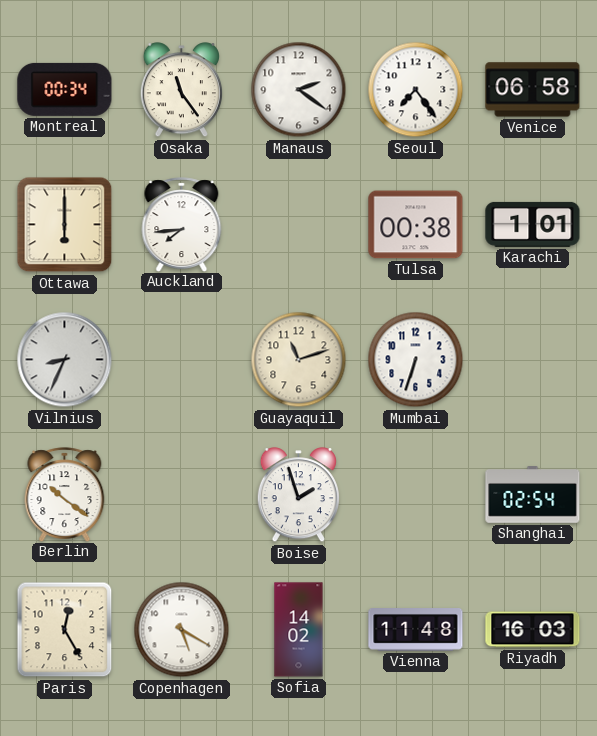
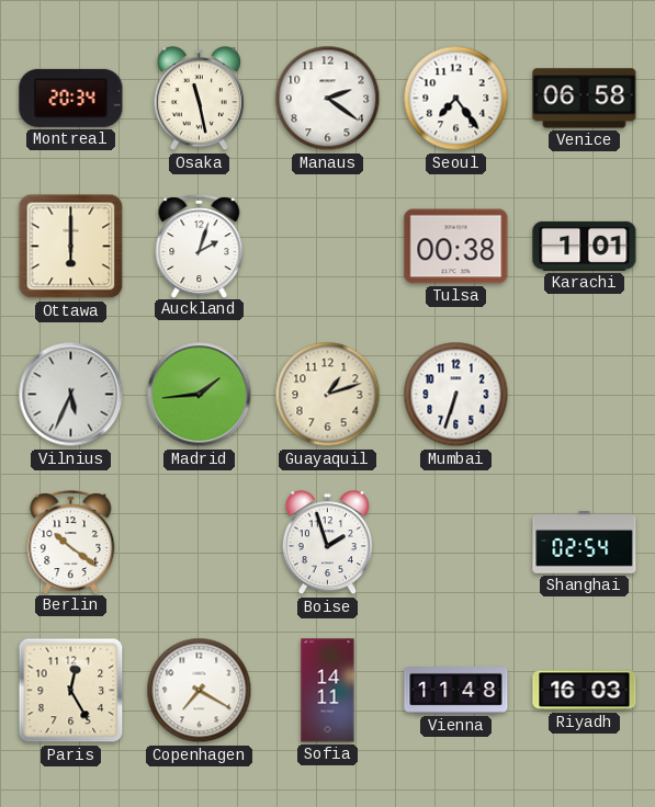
Montreal: 00:34 -> 20:34 (71, 98)
Osaka: 11:24 -> 11:28 (199, 99)
Auckland: 7:44 -> 2:03 (200, 246)
Vilnius: 8:34 -> 5:34 (71, 395)
Madrid: none -> 1:44 (200, 395)
Guayaquil: 11:12 -> 1:12 (328, 395)
Copenhagen: 5:20 -> 7:20 (200, 691)
Sofia: 14:02 -> 14:11 (328, 691)
